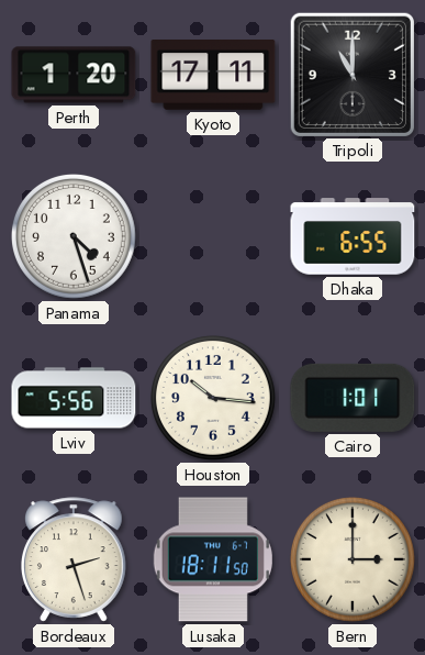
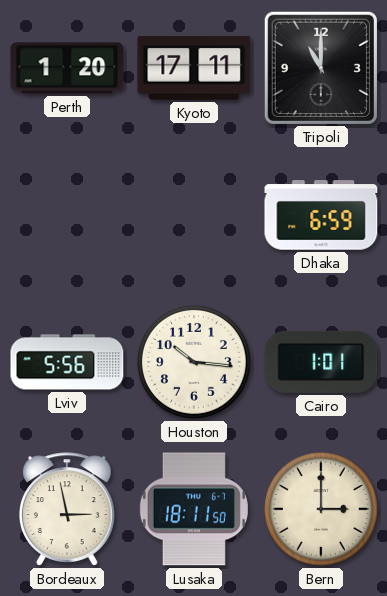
Panama: 4:27 -> none (75, 237)
Dhaka: 6:55 -> 6:59 (321, 215)
Bordeaux: 2:27 -> 2:58 (68, 509)
